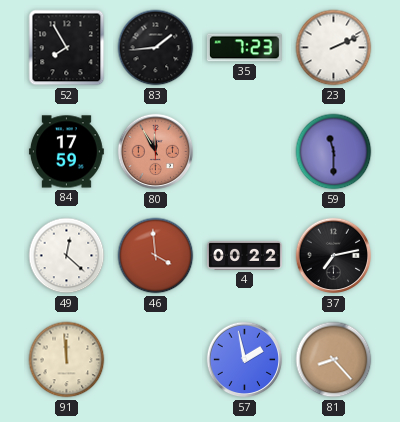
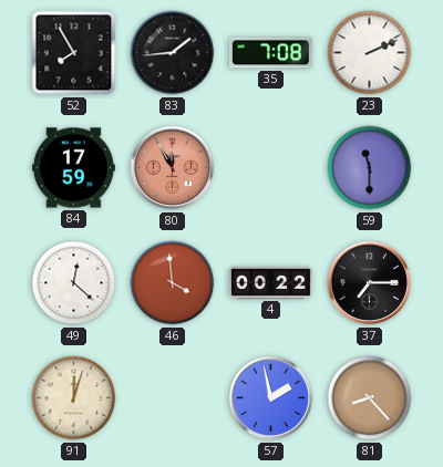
35: 7:23 -> 7:08 (270, 53)
37: 7:13 -> 7:15 (370, 283)
91: 11:59 -> 12:03 (74, 398)
